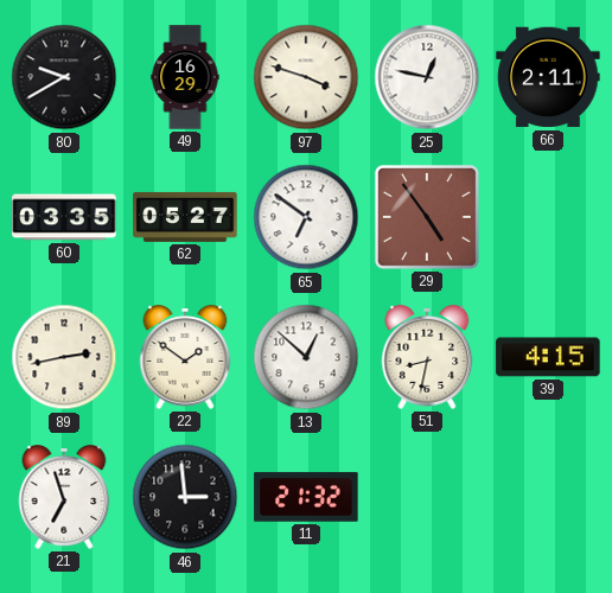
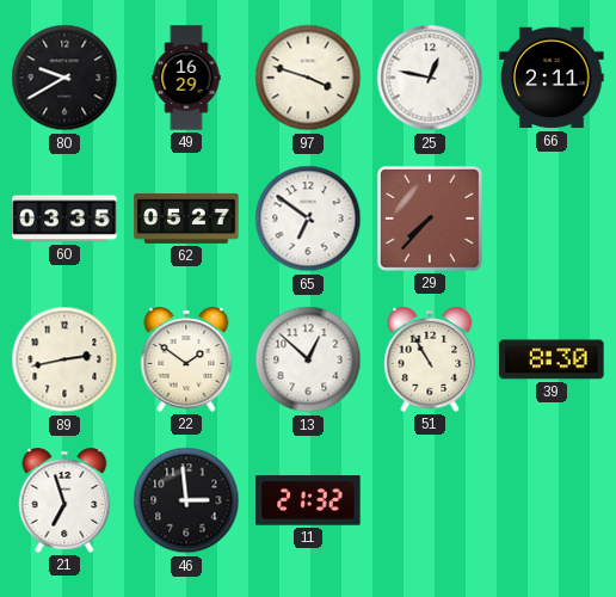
29: 4:54 -> 7:37 (430, 219)
51: 8:32 -> 10:55 (430, 359)
39: 4:15 -> 8:30 (552, 359)
